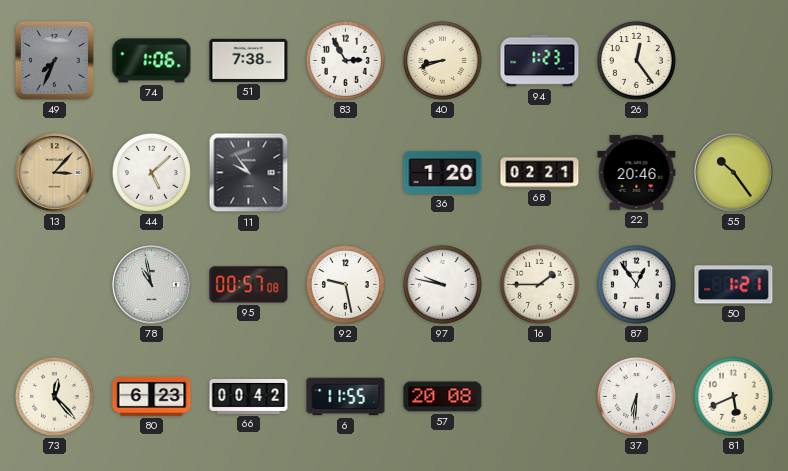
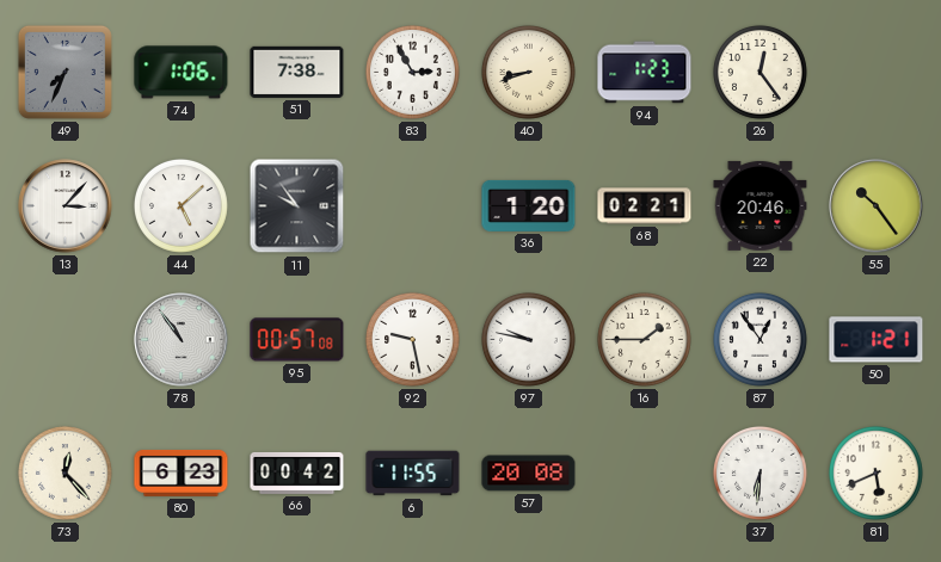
13 dial: champagne -> white (66, 206)
78: 10:58 -> 10:54 (182, 340)
